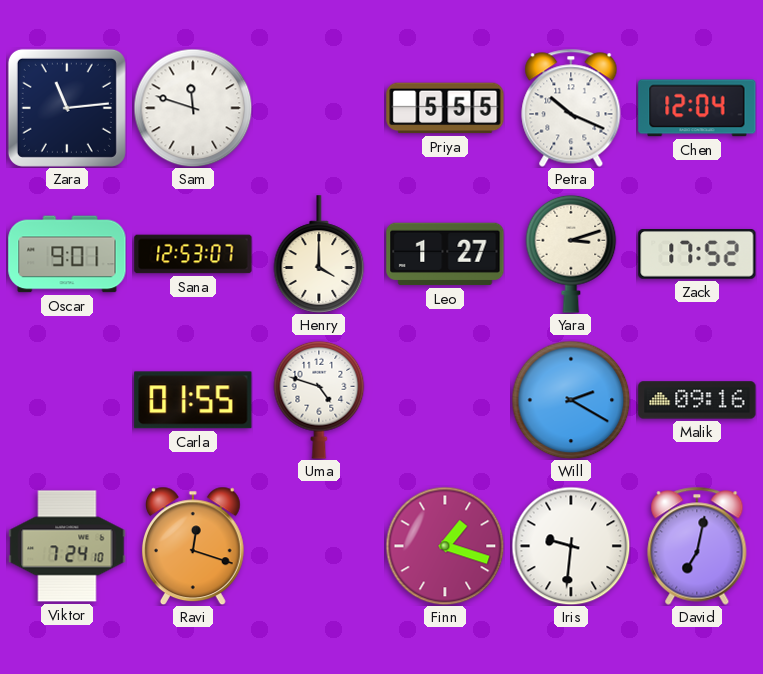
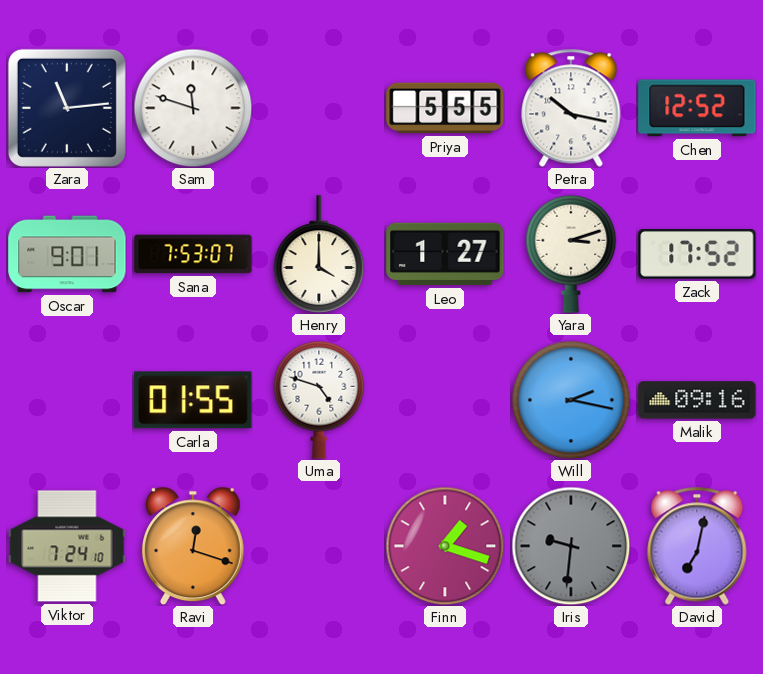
Petra: 10:19 -> 10:17 (571, 108)
Chen: 12:04 -> 12:52 (697, 108)
Sana: 12:53 -> 7:53 (193, 254)
Will: 2:20 -> 2:17 (571, 400)
Iris dial: white -> grey (571, 546)
